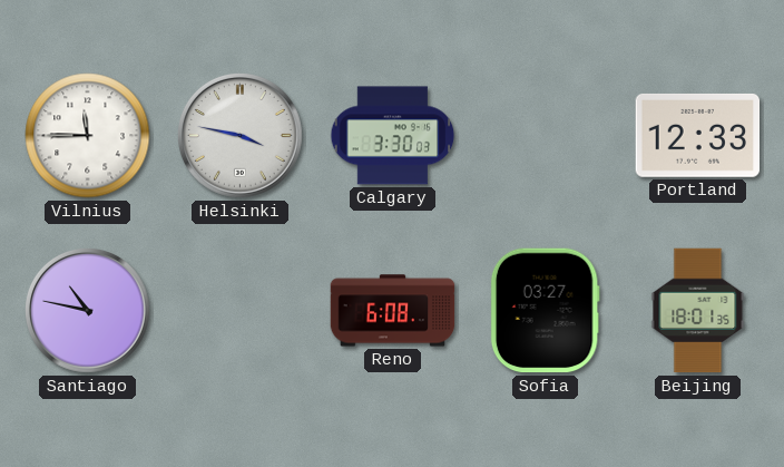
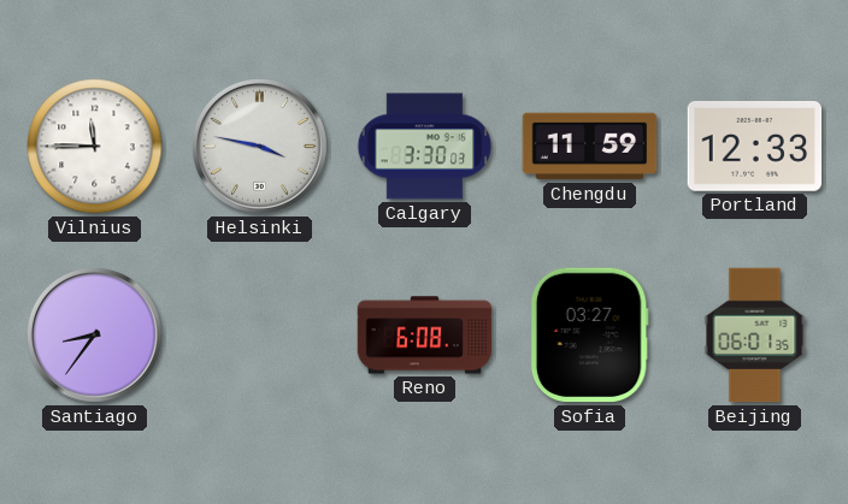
Chengdu: none -> 11:59 (590, 147)
Santiago: 10:47 -> 8:36 (95, 336)
Beijing: 18:01 -> 06:01 (755, 336)
